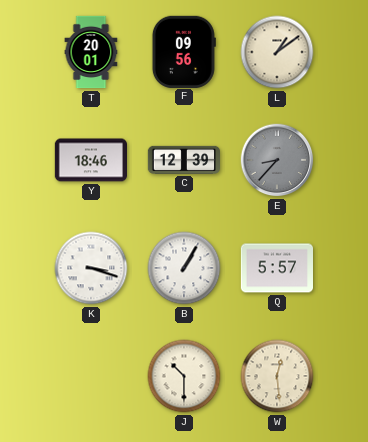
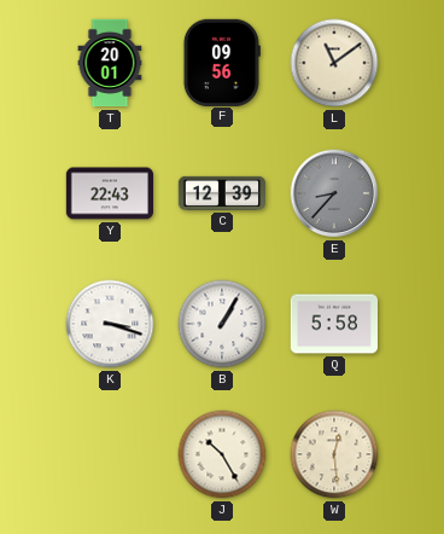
L: 1:09 -> 11:09 (334, 63)
Y: 18:46 -> 22:43 (109, 193)
Q: 5:57 -> 5:58 (333, 324)
J: 10:30 -> 10:25 (222, 454)
